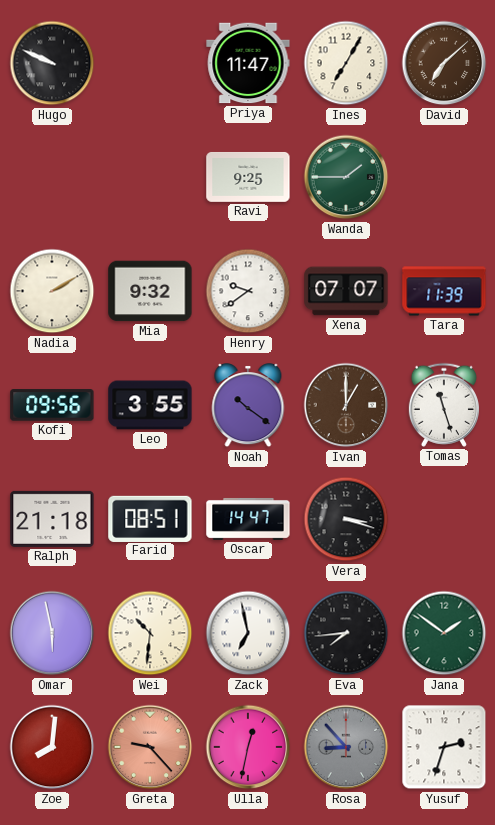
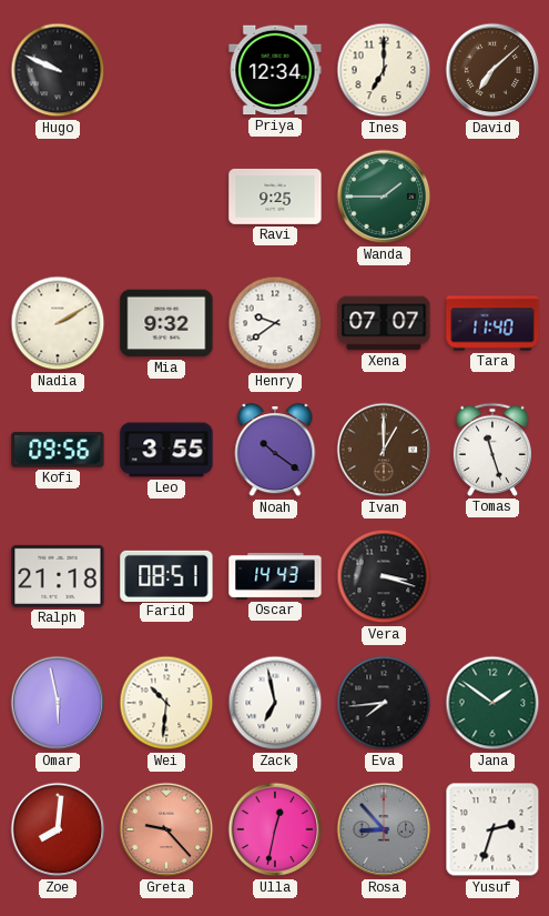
Priya: 11:47 -> 12:34 (275, 70)
Ines: 7:05 -> 7:00 (384, 70)
Tara: 11:39 -> 11:40 (492, 323)
Oscar: 14:47 -> 14:43 (275, 576)
